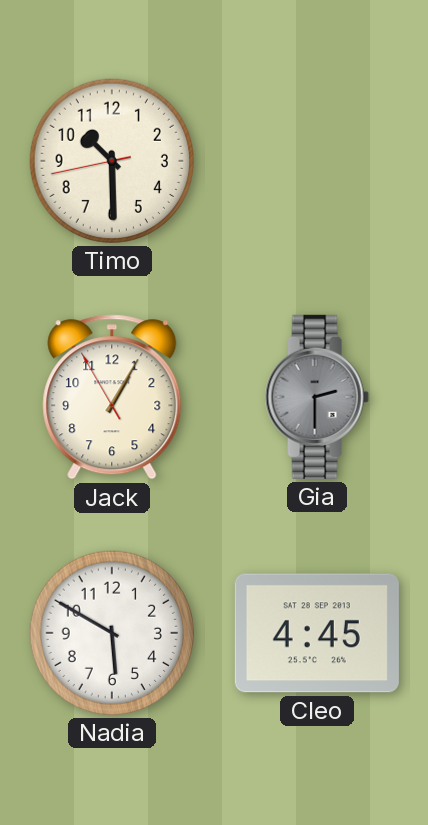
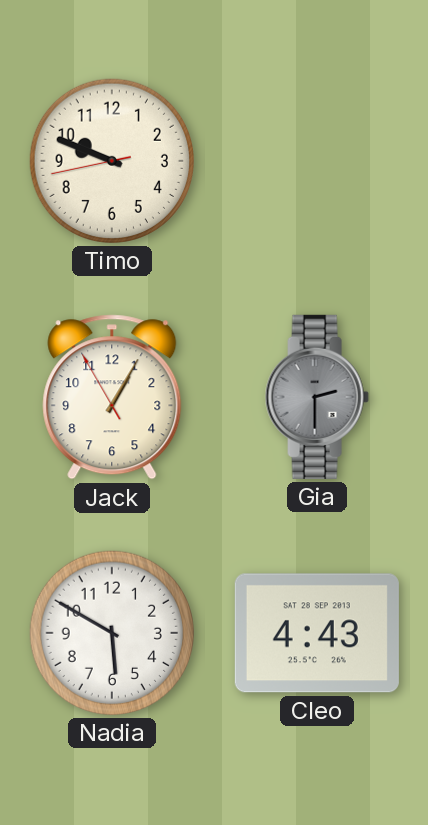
Timo: 10:29 -> 9:48 (112, 161)
Cleo: 4:45 -> 4:43 (317, 633)
